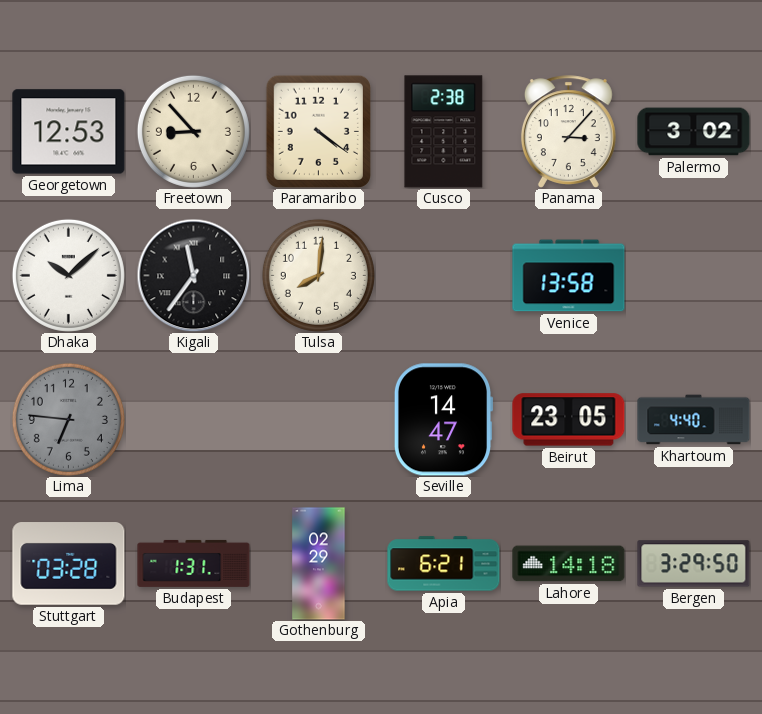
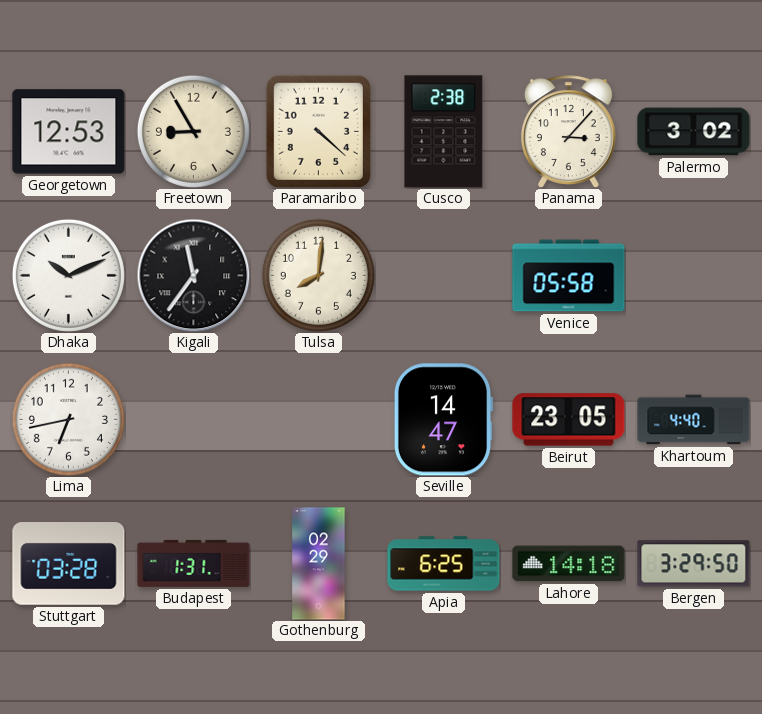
Freetown: 8:53 -> 8:55 (193, 131)
Paramaribo: 4:21 -> 4:22 (318, 131)
Dhaka: 10:08 -> 10:11 (68, 275)
Venice: 13:58 -> 05:58 (569, 276)
Lima: 6:46 -> 6:43 (68, 419)
Lima dial: grey -> white (68, 419)
Apia: 6:21 -> 6:25 (444, 564)
